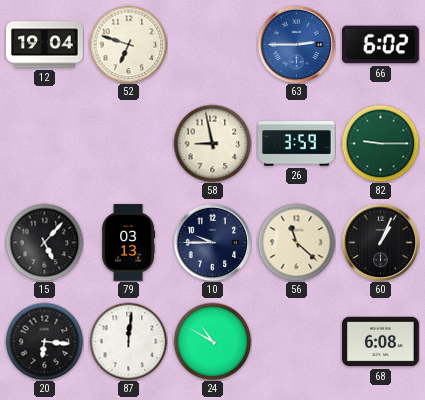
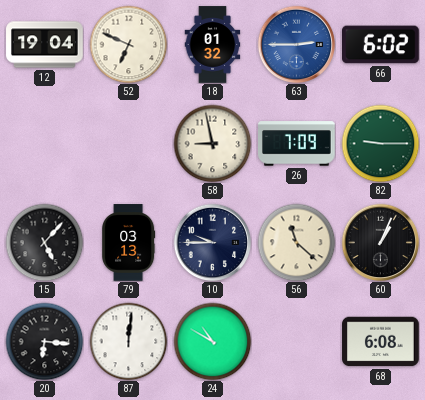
52: 6:48 -> 6:49 (128, 44)
18: none -> 01:32 (213, 45)
26: 3:59 -> 7:09 (297, 144)
